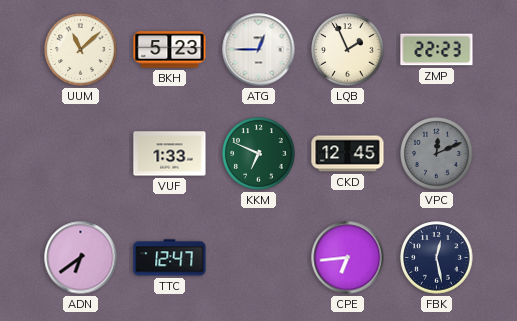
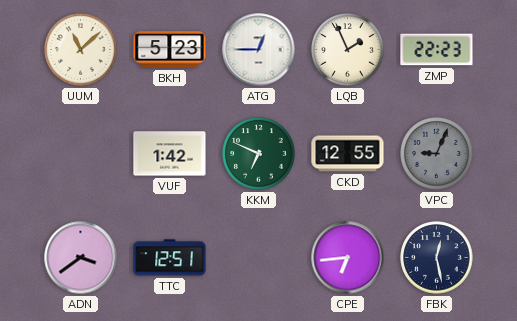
VUF: 1:33 -> 1:42 (170, 154)
CKD: 12:45 -> 12:55 (348, 154)
VPC: 12:11 -> 9:04 (437, 154)
ADN: 6:39 -> 3:39 (81, 258)
TTC: 12:47 -> 12:51 (170, 258)
